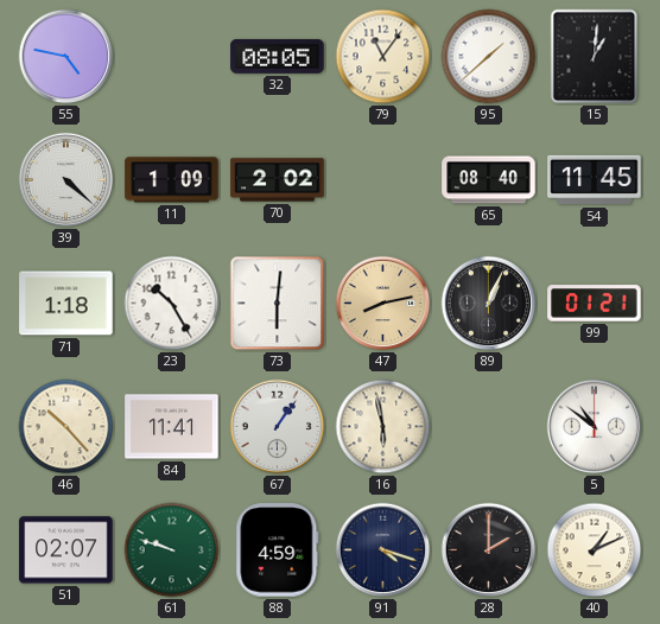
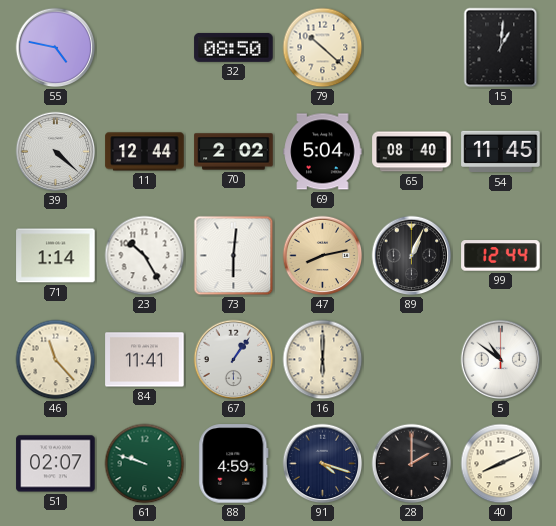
32: 08:05 -> 08:50 (234, 47)
79: 11:06 -> 10:22 (323, 48)
95: 1:38 -> none (489, 57)
11: 1:09 -> 12:44 (145, 152)
69: none -> 5:04 (323, 152)
71: 1:18 -> 1:14 (56, 256)
99: 01:21 -> 12:44 (501, 256)
46: 10:23 -> 11:23 (56, 360)
16: 5:58 -> 6:00 (323, 360)
40: 1:11 -> 8:11 (501, 464)
